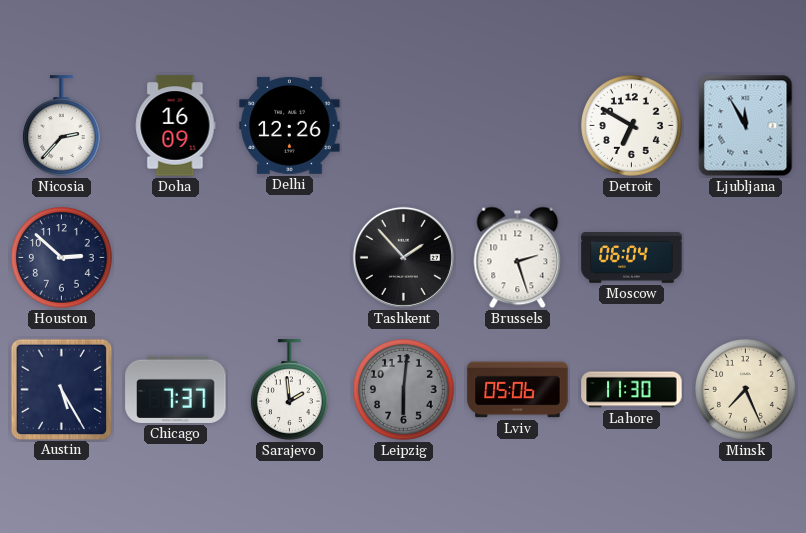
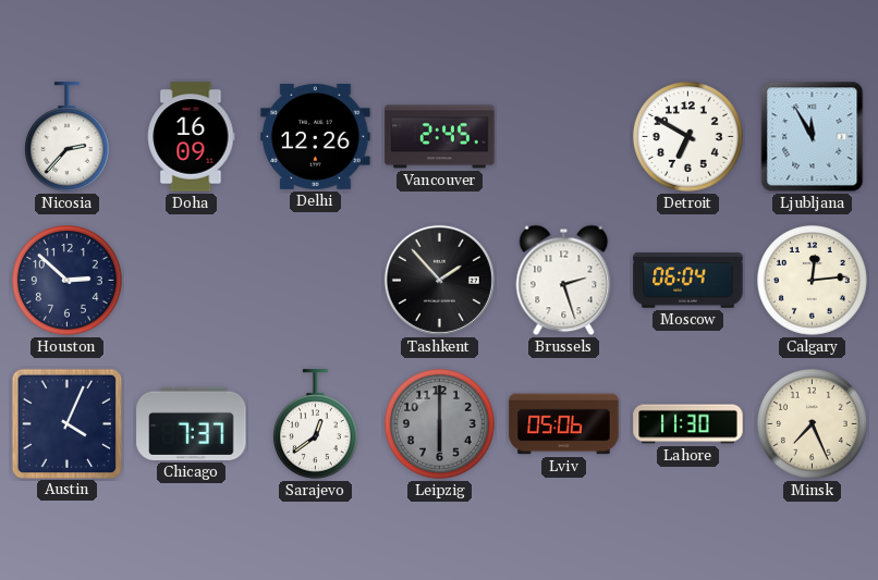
Vancouver: none -> 2:45 (440, 137)
Calgary: none -> 12:14 (813, 281)
Austin: 5:25 -> 4:04 (66, 423)
Sarajevo: 1:59 -> 12:39 (315, 424)
Leipzig: 6:01 -> 6:00 (440, 424)
